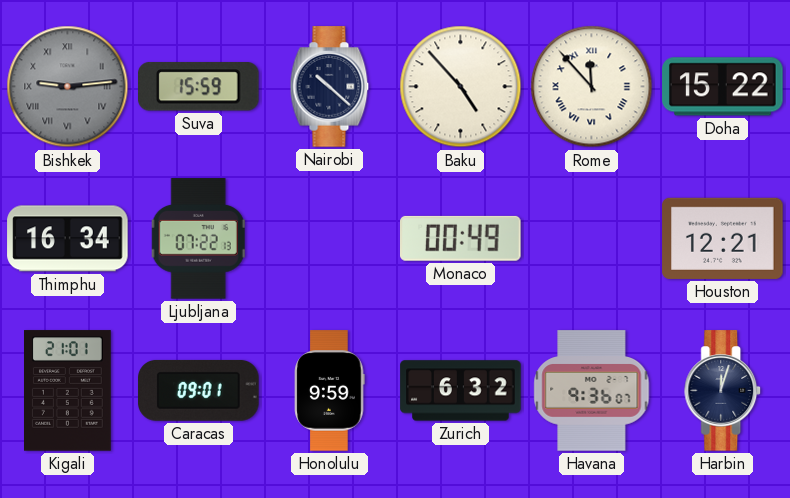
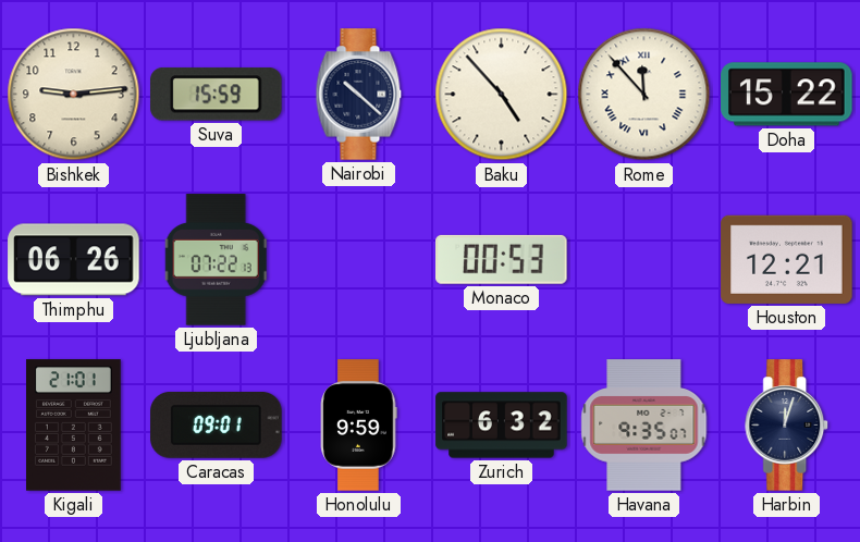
Bishkek dial: grey -> cream (74, 95)
Bishkek numerals: Roman -> Arabic (74, 95)
Thimphu: 16:34 -> 06:26 (74, 260)
Monaco: 00:49 -> 00:53 (502, 259)
Havana: 9:36 -> 9:35 (644, 426)
